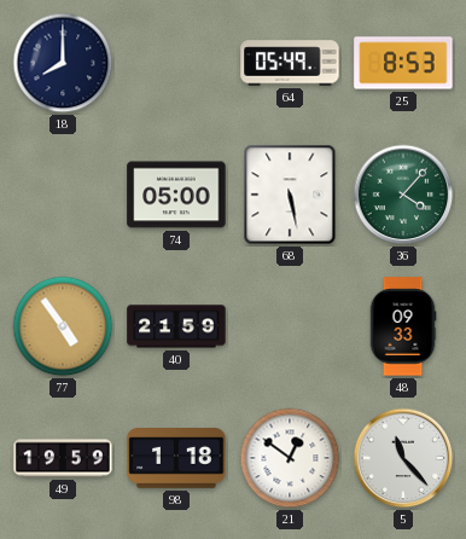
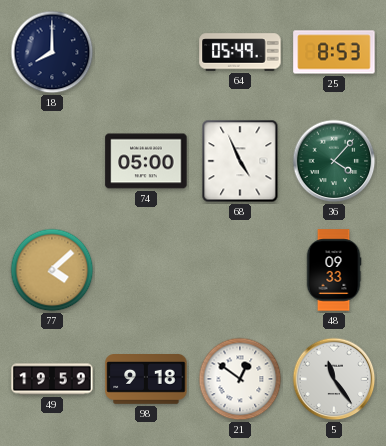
68: 5:28 -> 4:56 (240, 161)
77: 4:54 -> 4:08 (52, 270)
40: 21:59 -> none (176, 326)
98: 1:18 -> 9:18 (146, 380)
5: 11:23 -> 11:24 (334, 379)
